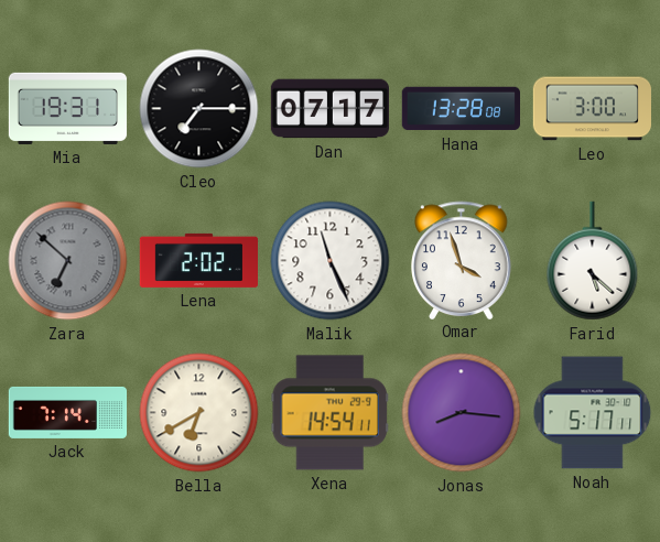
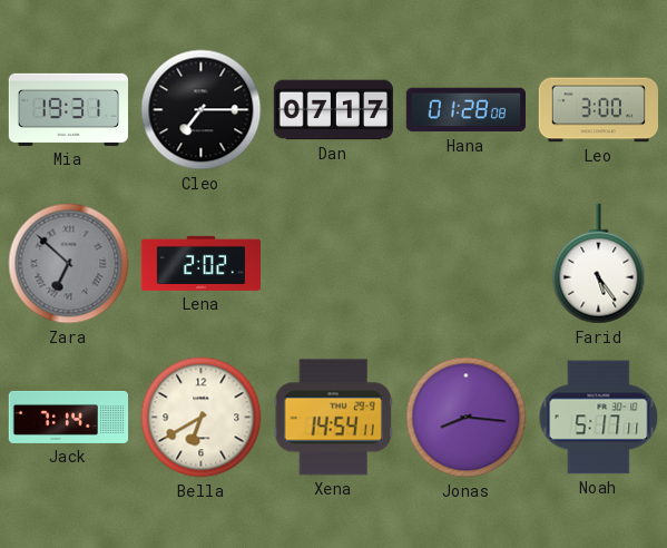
Hana: 13:28 -> 01:28 (465, 110)
Malik: 11:26 -> none (331, 261)
Omar: 3:57 -> none (462, 260)
Farid: 5:22 -> 5:24 (599, 264)
